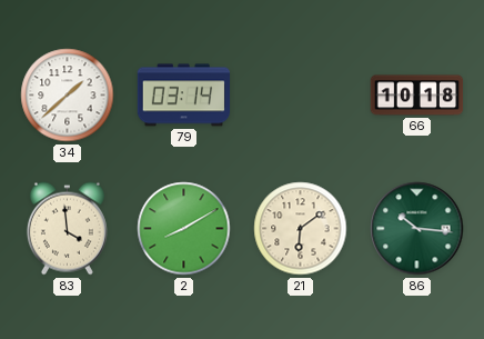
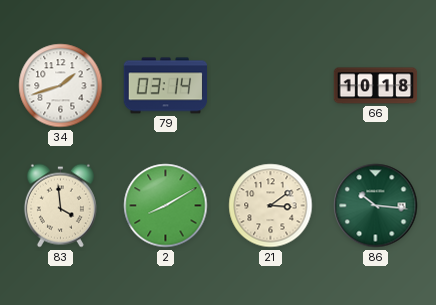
34: 1:38 -> 1:42 (61, 86)
21: 6:09 -> 3:09 (271, 206)
